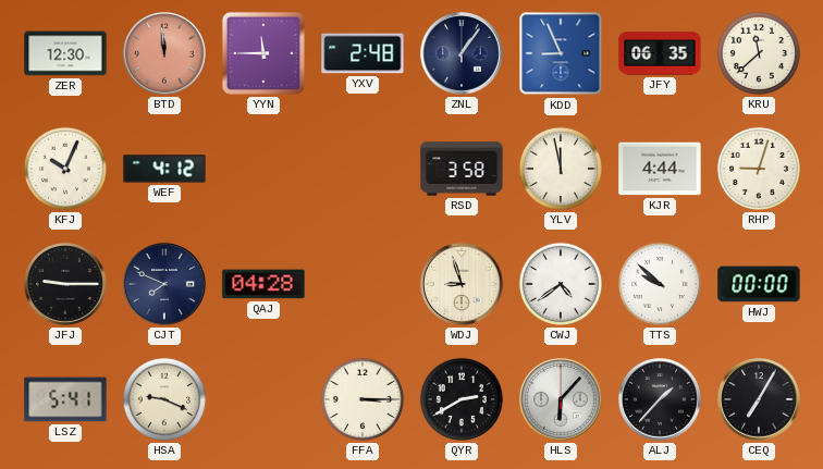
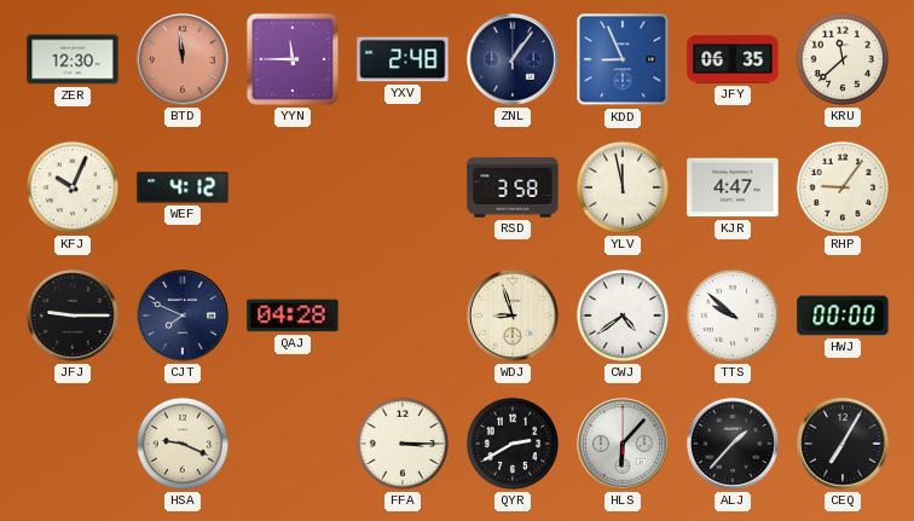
KJR: 4:44 -> 4:47 (733, 187)
RHP: 9:03 -> 9:06 (843, 187)
LSZ: 5:41 -> none (65, 399)
